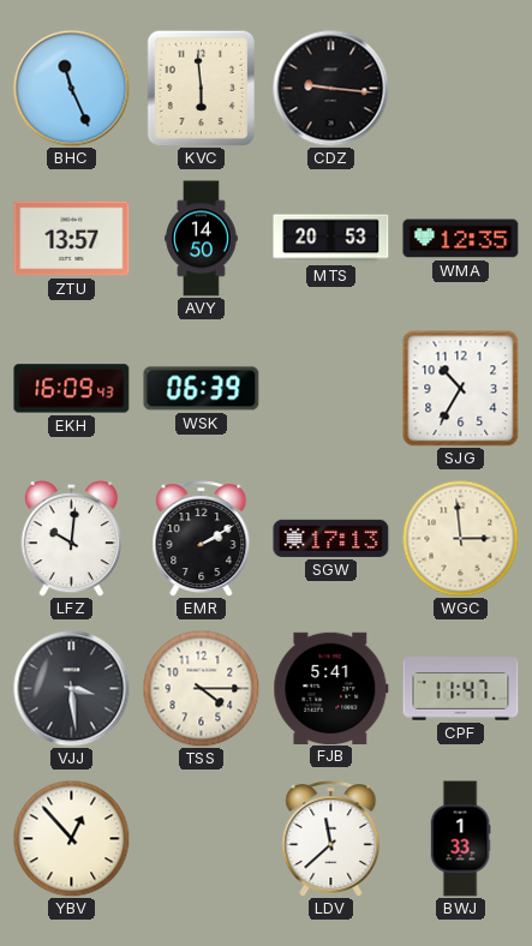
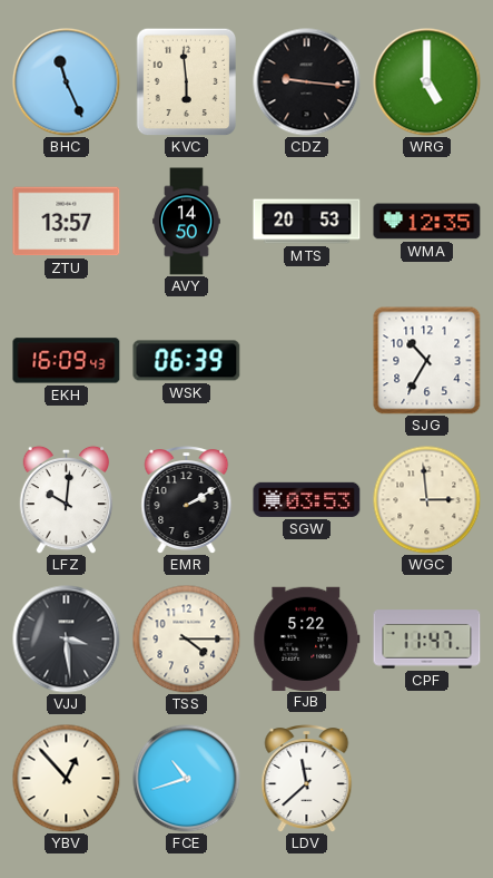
WRG: none -> 5:00 (427, 82)
SGW: 17:13 -> 03:53 (307, 499)
FJB: 5:41 -> 5:22 (307, 638)
FCE: none -> 10:42 (187, 779)
BWJ: 1:33 -> none (460, 839)
